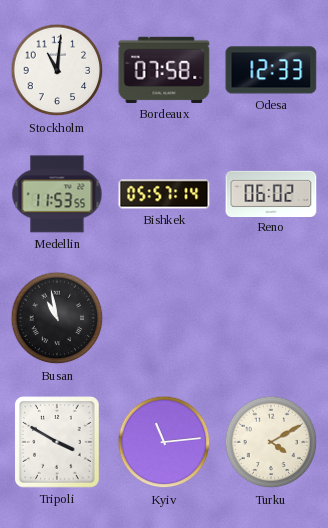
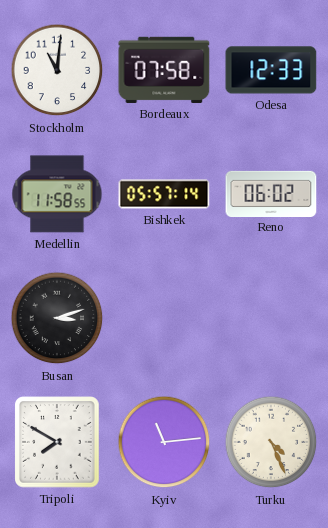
Medellin: 11:53 -> 11:58 (57, 194)
Busan: 10:58 -> 3:12 (57, 318)
Tripoli: 3:50 -> 7:50 (57, 442)
Turku: 4:10 -> 4:26 (271, 442)
